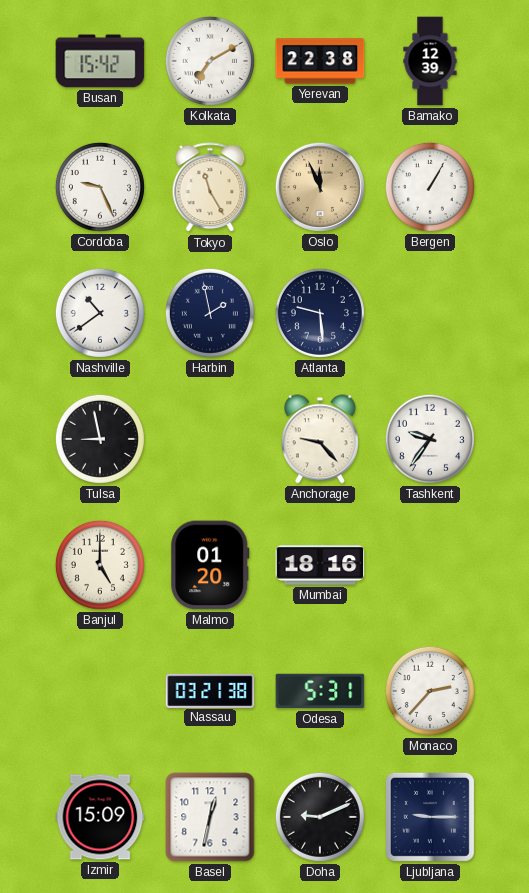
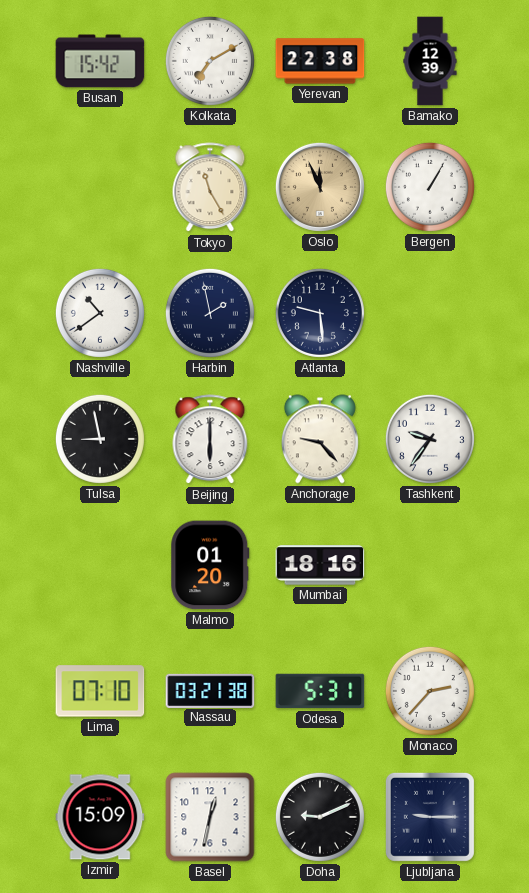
Cordoba: 9:26 -> none (100, 187)
Beijing: none -> 6:00 (210, 440)
Banjul: 5:00 -> none (100, 565)
Lima: none -> 07:10 (100, 691)
